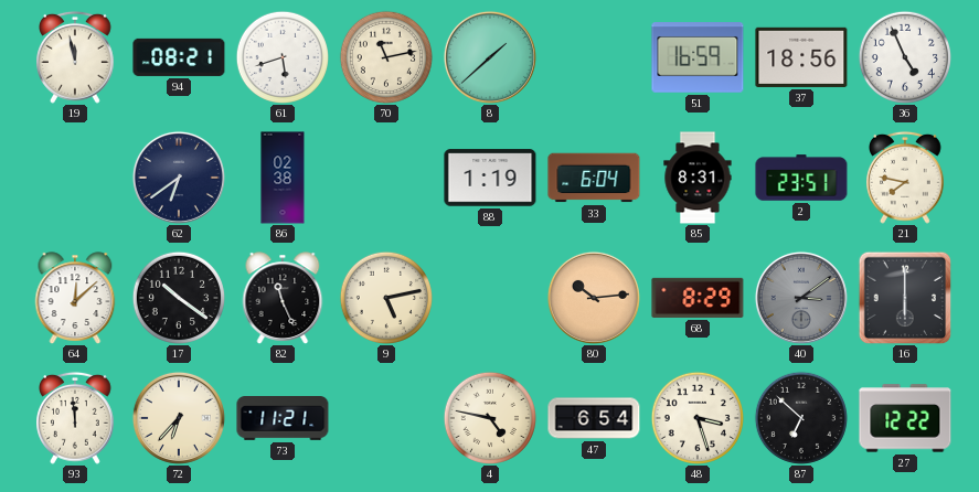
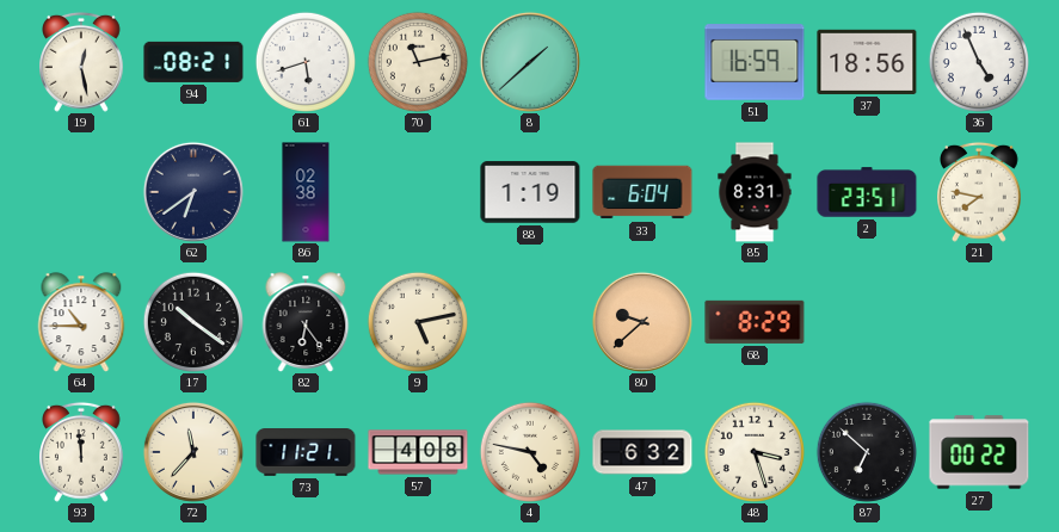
19: 11:58 -> 12:28 (82, 62)
64: 12:08 -> 10:45 (81, 322)
82: 11:26 -> 6:24 (306, 322)
80: 10:14 -> 9:38 (642, 322)
40: 3:09 -> none (801, 298)
16: 6:00 -> none (905, 298)
72: 6:37 -> 11:37 (193, 452)
57: none -> 4:08 (418, 452)
47: 6:54 -> 6:32 (642, 452)
27: 12:22 -> 00:22 (979, 452)
